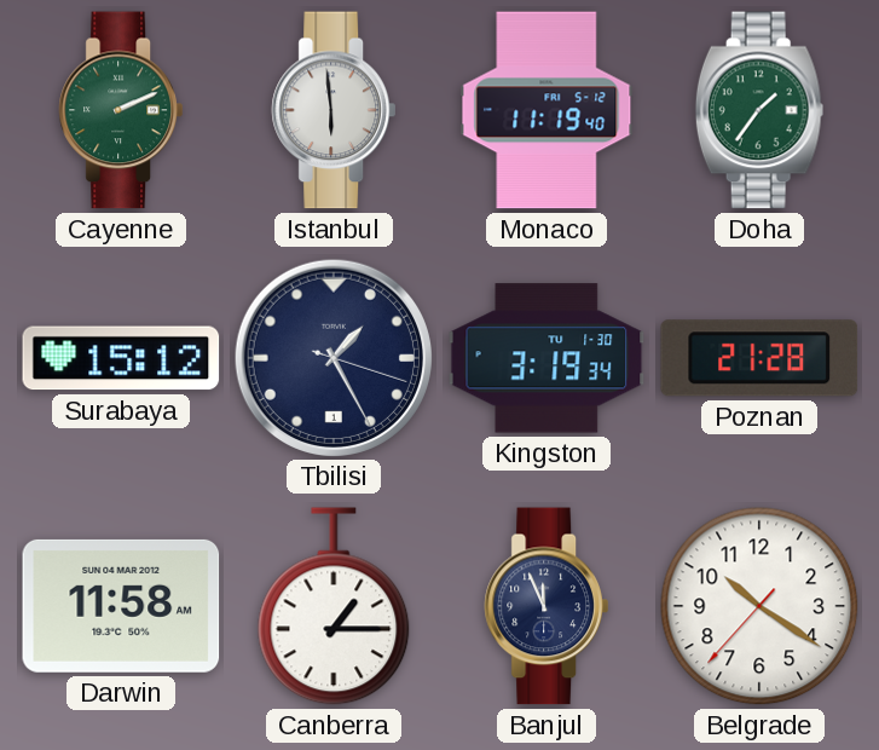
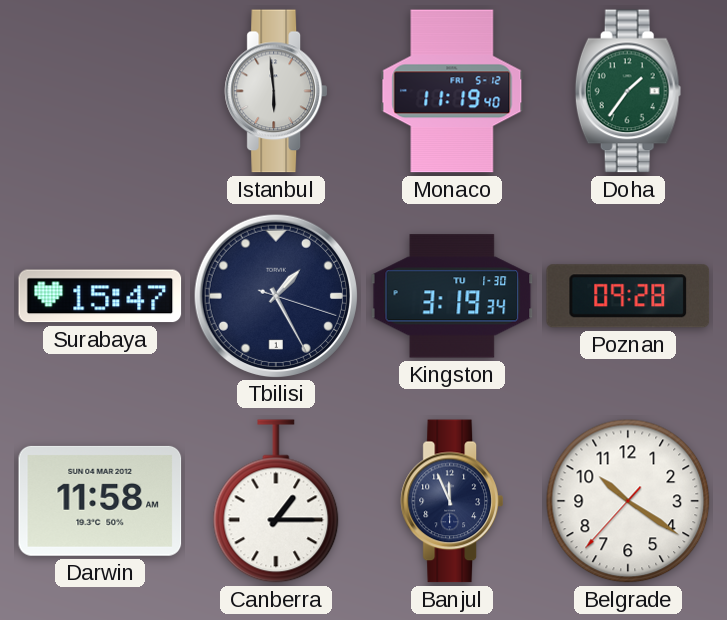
Cayenne: 2:11 -> none (121, 110)
Surabaya: 15:12 -> 15:47 (100, 296)
Poznan: 21:28 -> 09:28 (628, 296)
